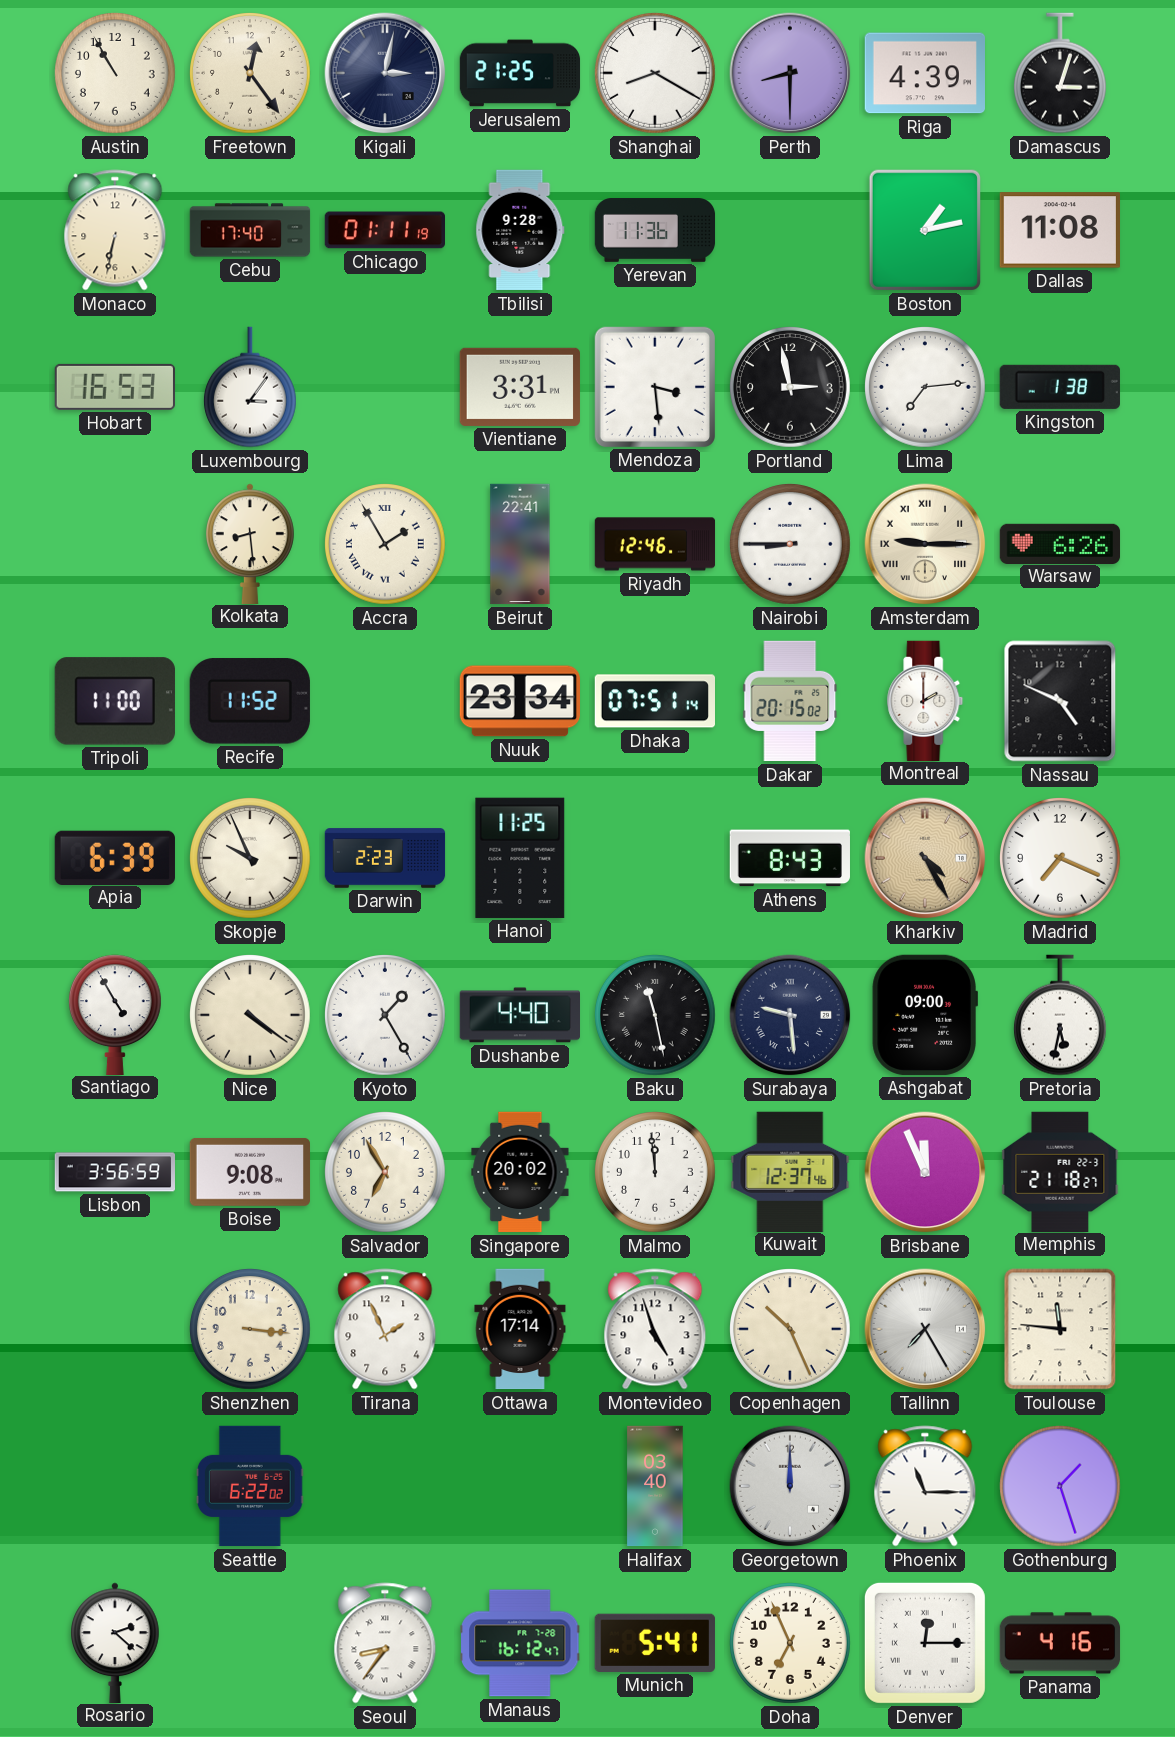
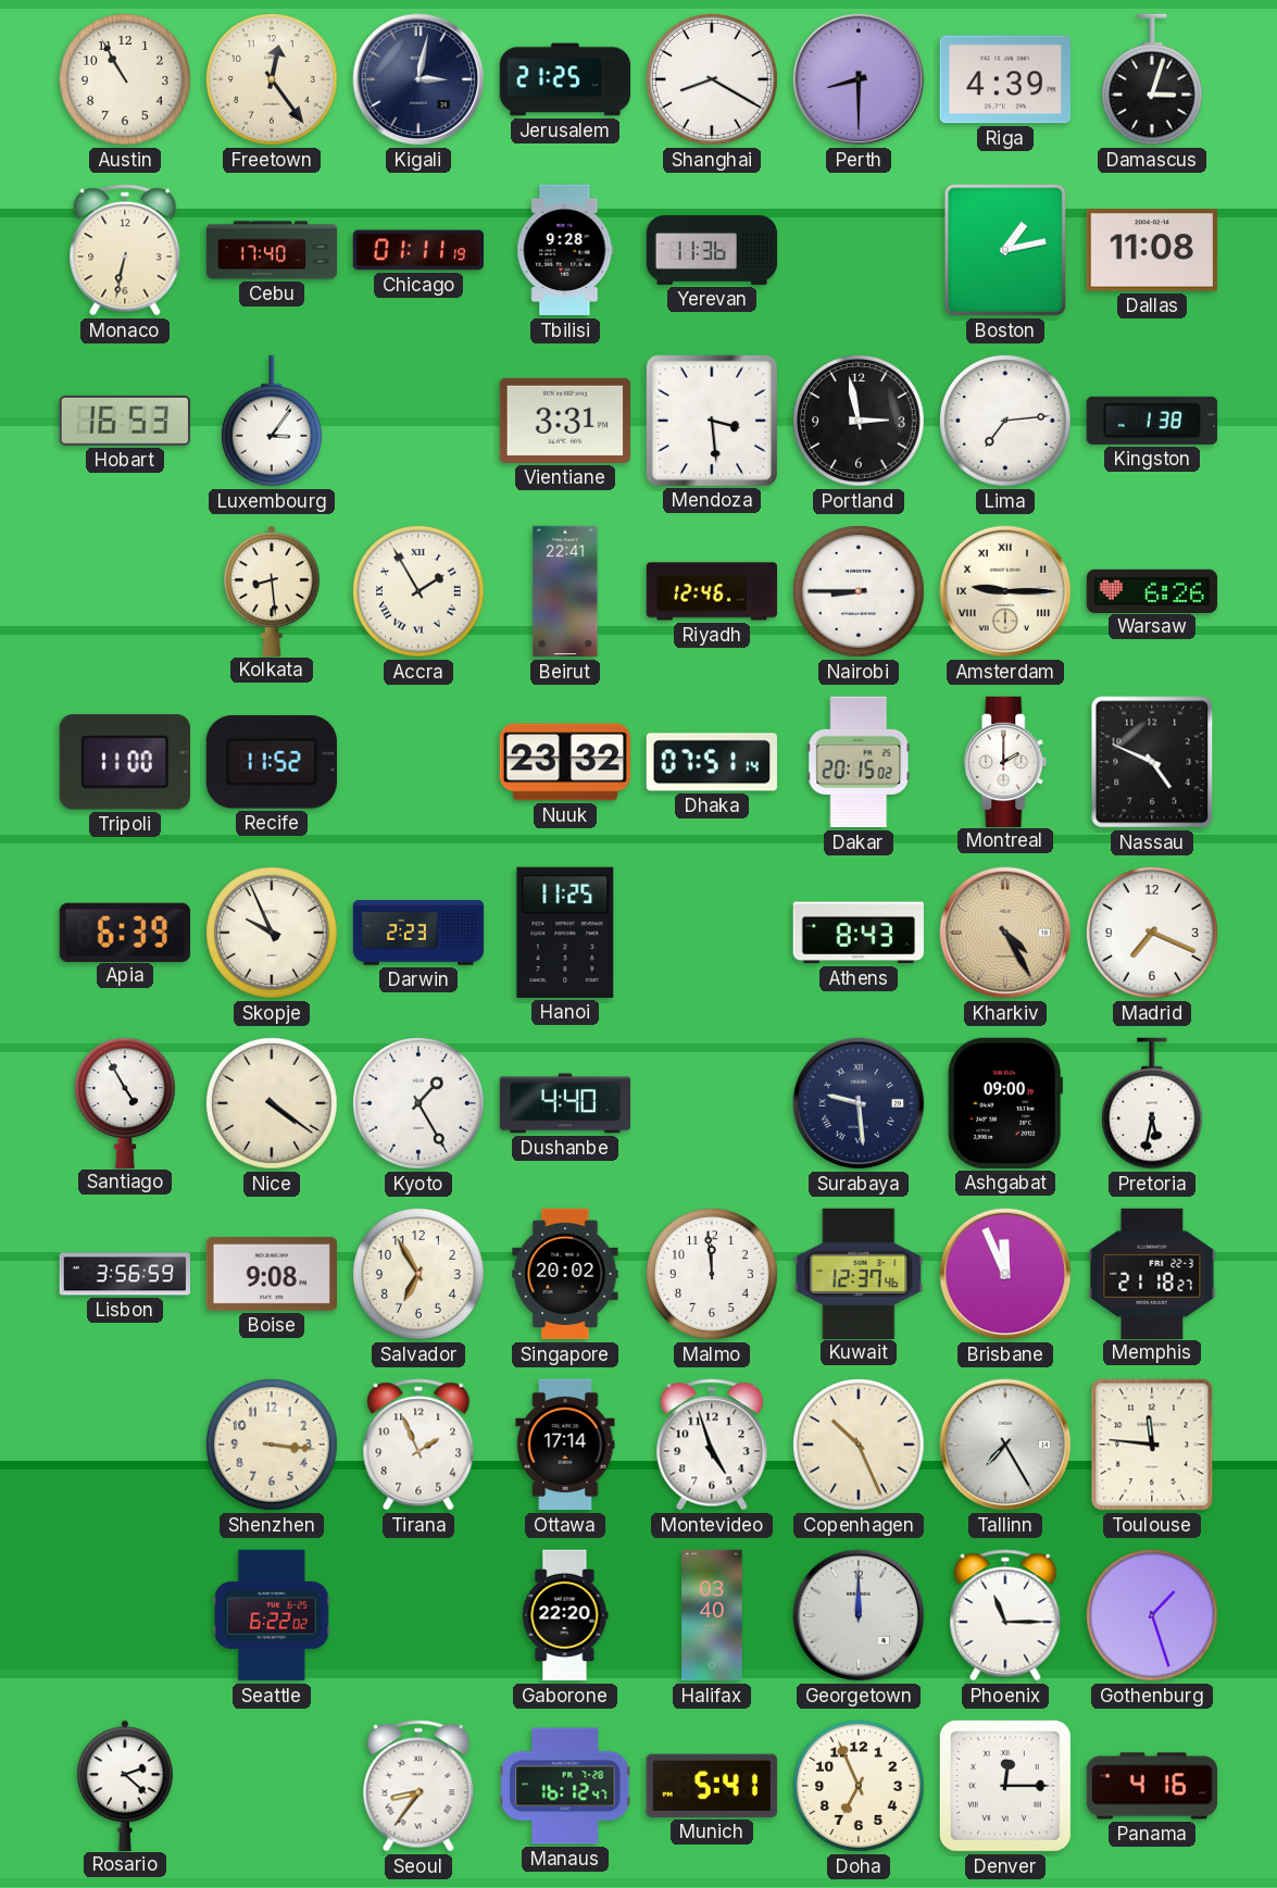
Nuuk: 23:34 -> 23:32 (564, 762)
Baku: 11:28 -> none (656, 1016)
Gaborone: none -> 22:20 (565, 1615)
